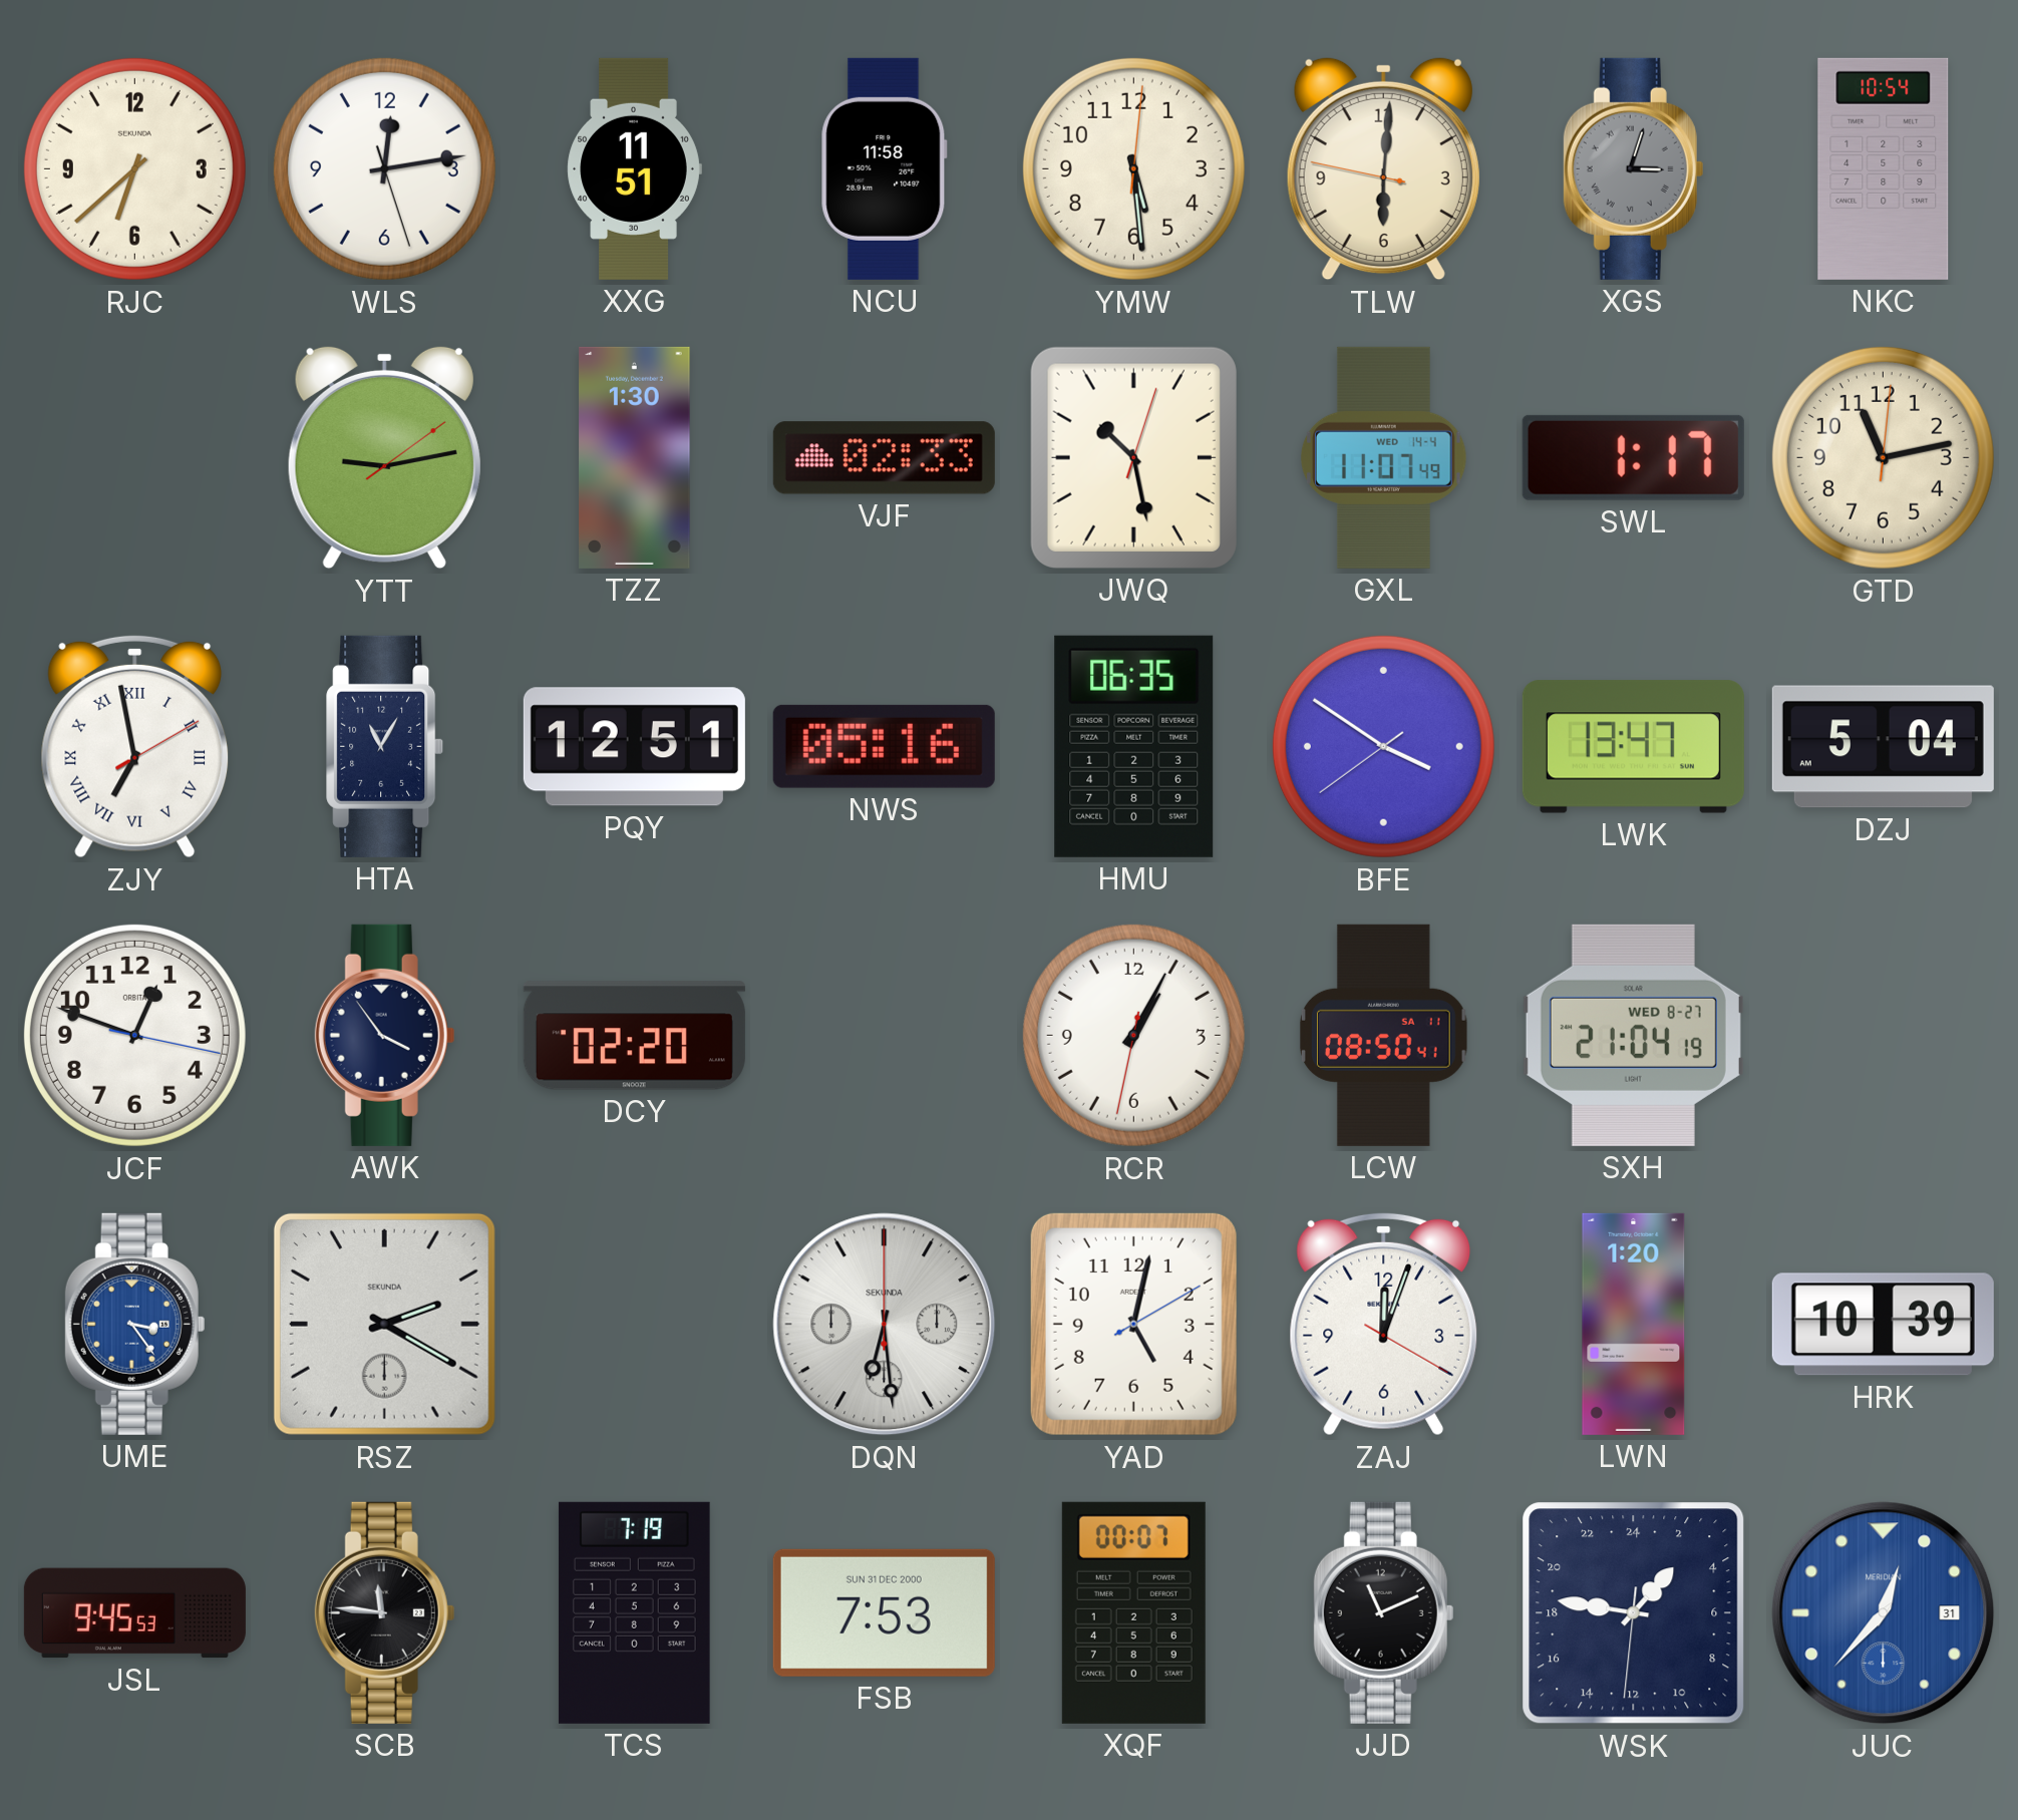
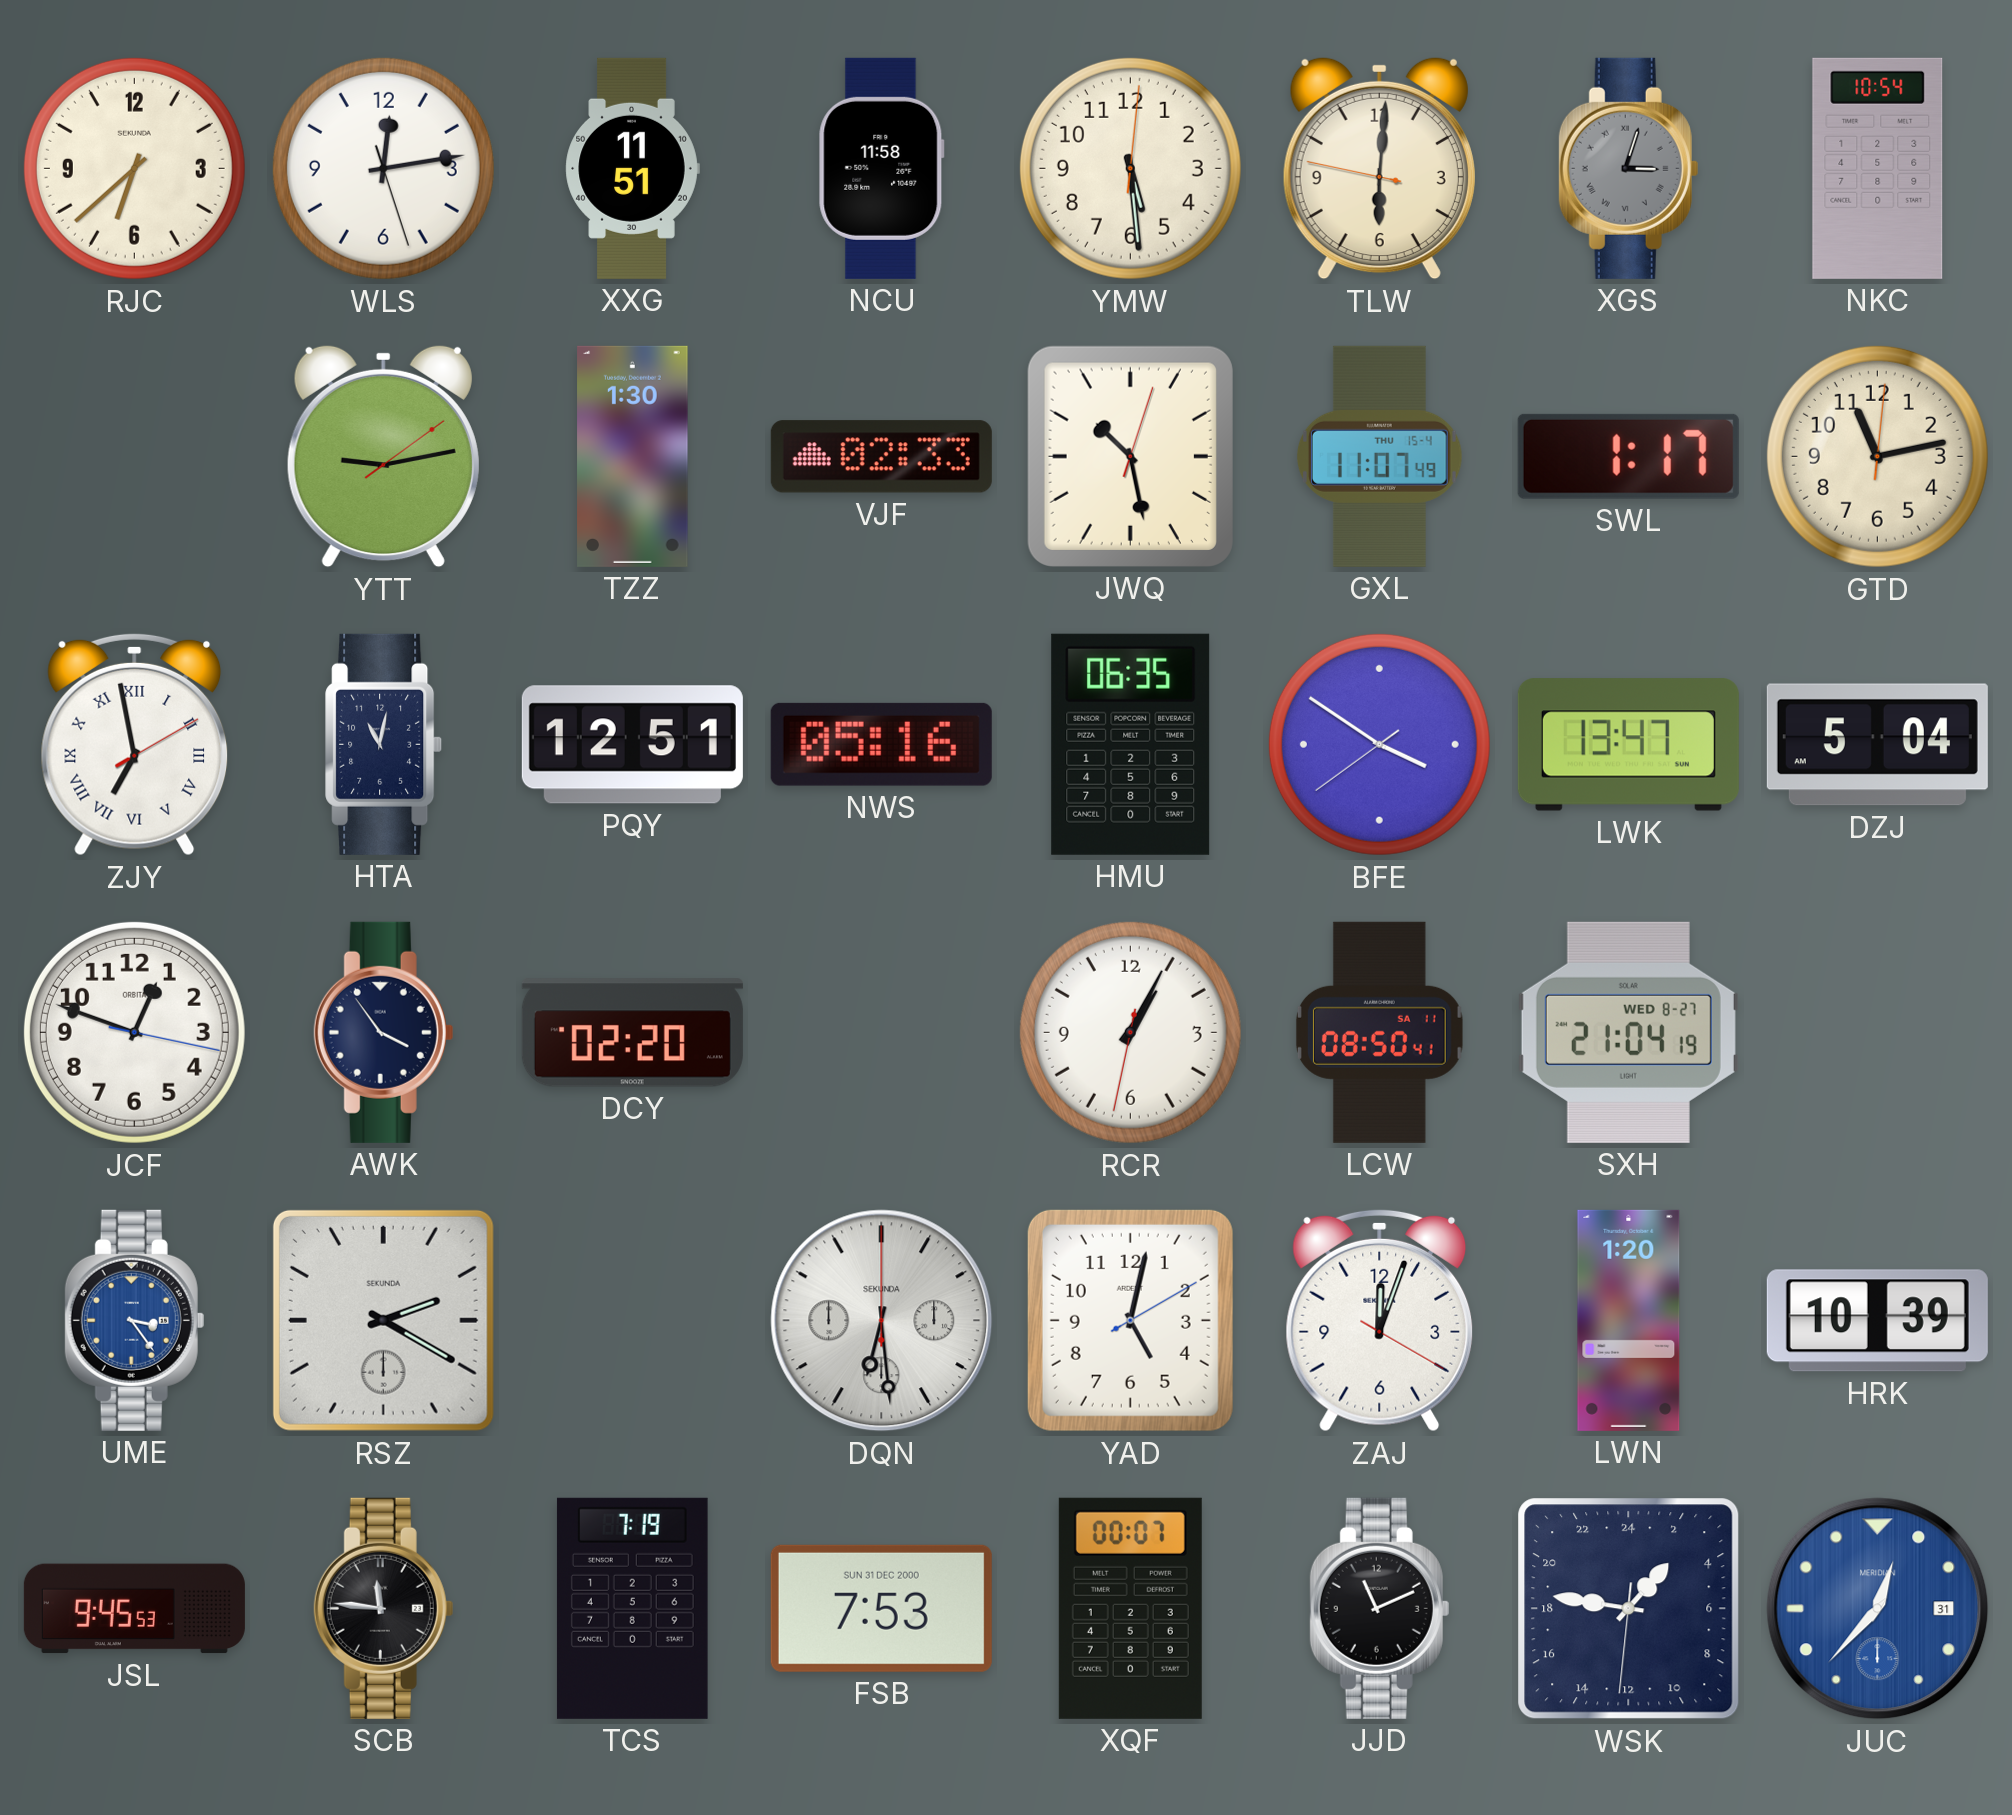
GXL date: WED 14-4 -> THU 15-4 (1379, 456)
HTA: 11:05 -> 11:02 (384, 744)
